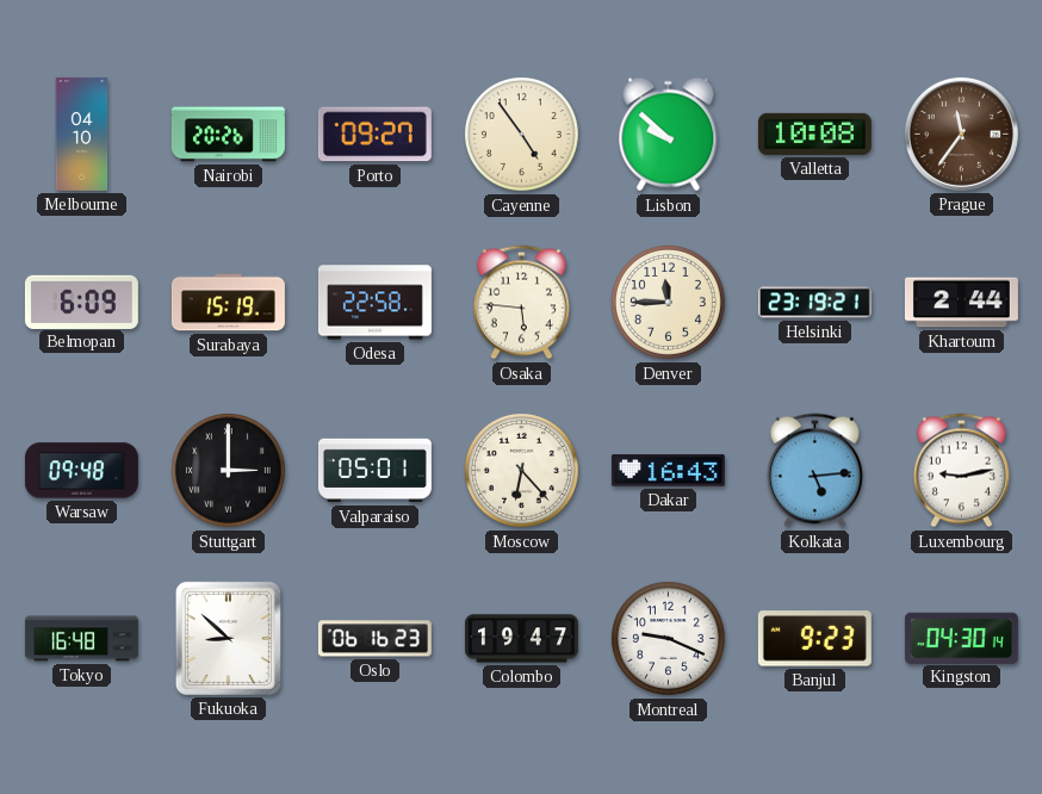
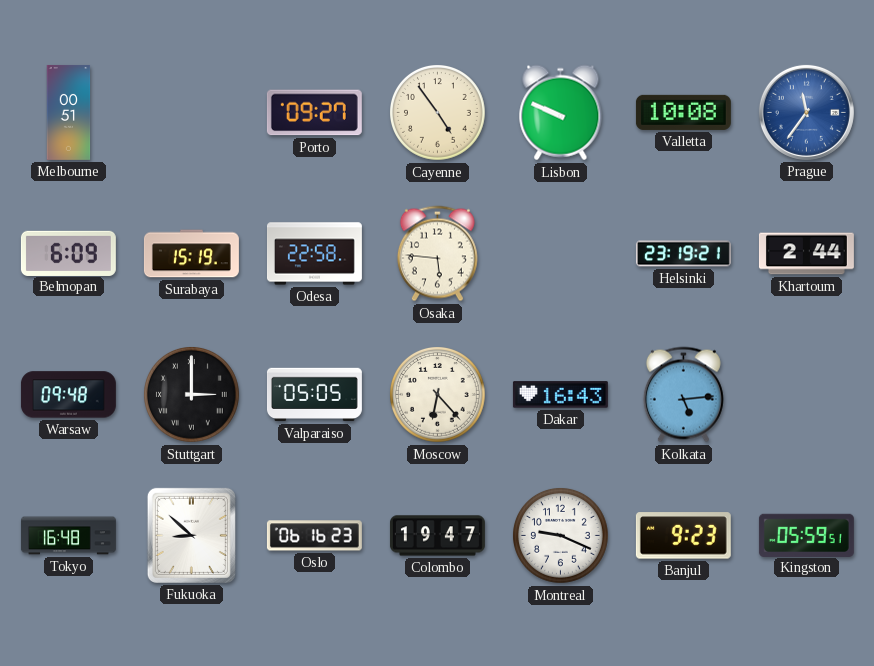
Melbourne: 04:10 -> 00:51 (69, 112)
Nairobi: 20:26 -> none (228, 135)
Lisbon: 9:52 -> 9:49 (561, 113)
Prague dial: brown -> blue (806, 112)
Denver: 11:45 -> none (669, 303)
Valparaiso: 05:01 -> 05:05 (314, 395)
Luxembourg: 9:13 -> none (961, 471)
Kingston: 04:30 -> 05:59 (806, 535)
